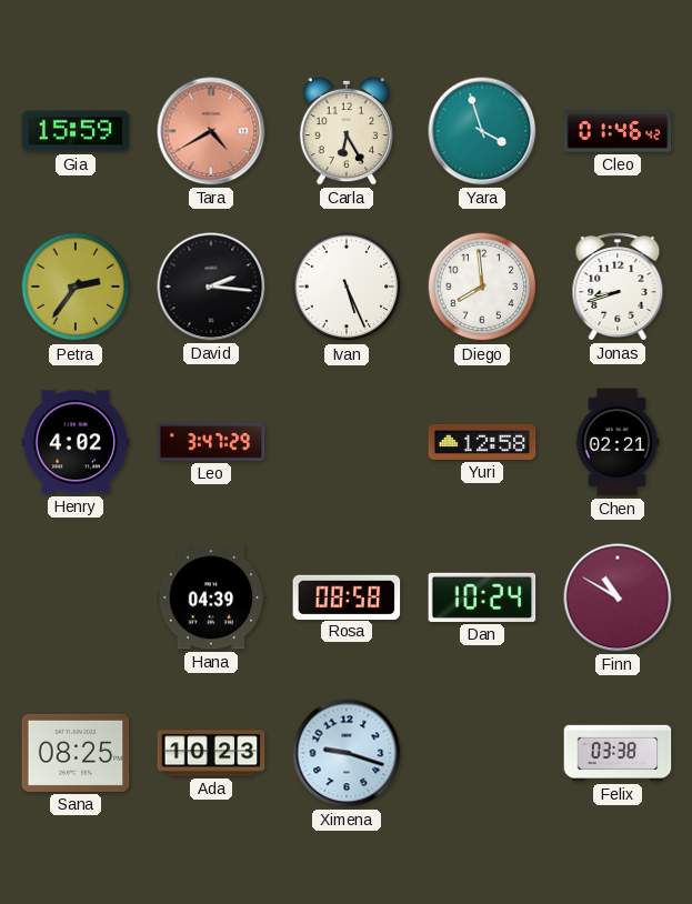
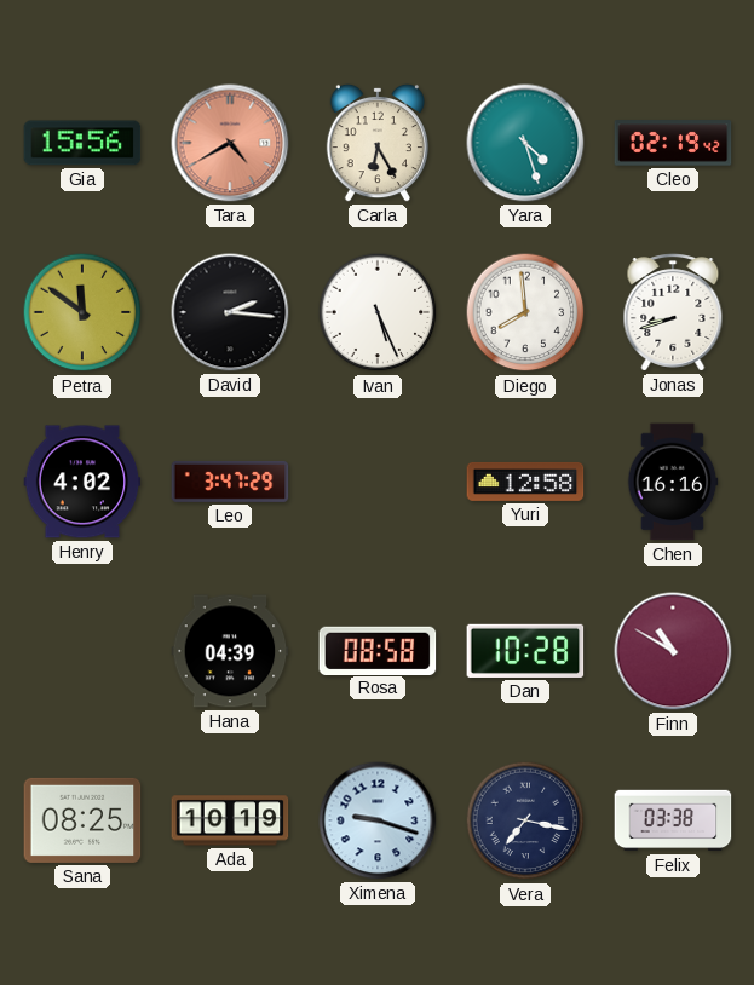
Gia: 15:59 -> 15:56 (82, 143)
Yara: 3:57 -> 4:27 (525, 143)
Cleo: 01:46 -> 02:19 (673, 143)
Petra: 2:36 -> 11:51 (82, 312)
Chen: 02:21 -> 16:16 (673, 482)
Dan: 10:24 -> 10:28 (525, 651)
Ada: 10:23 -> 10:19 (230, 820)
Vera: none -> 7:17 (525, 820)
